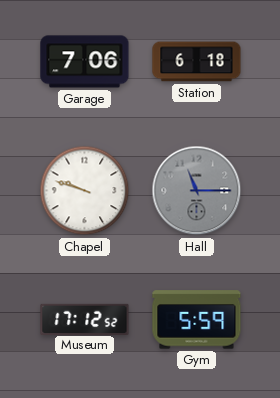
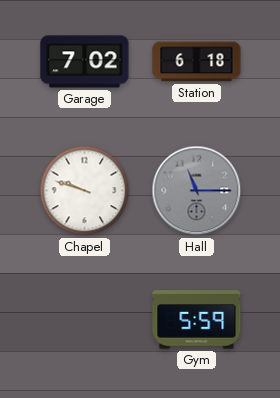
Garage: 7:06 -> 7:02 (85, 62)
Museum: 17:12 -> none (85, 319)
